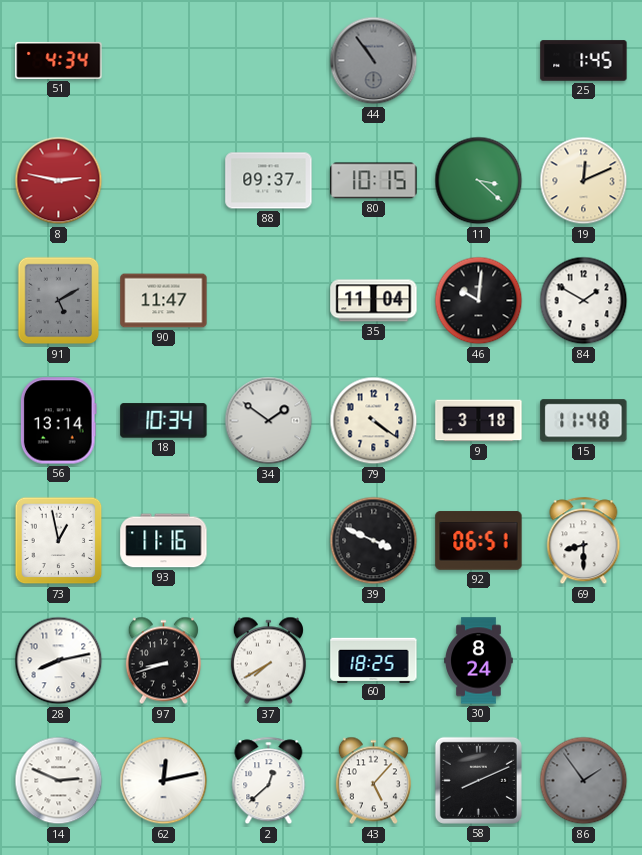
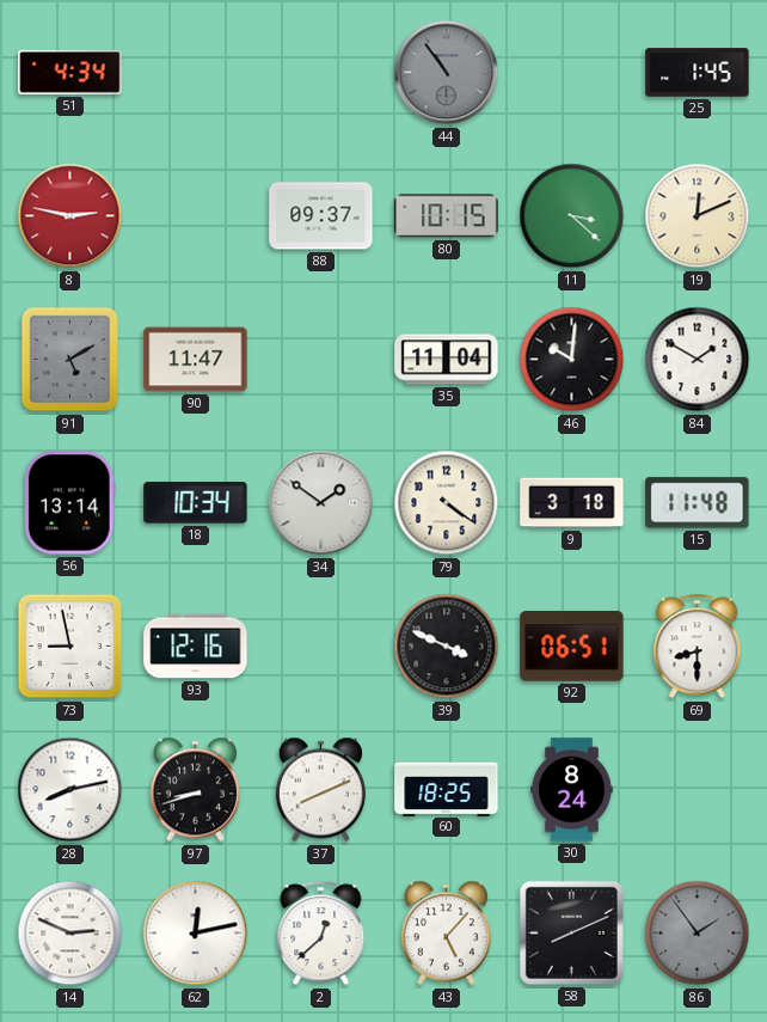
73: 12:58 -> 8:58 (70, 647)
93: 11:16 -> 12:16 (196, 647)
37: 7:40 -> 8:11 (320, 790)
